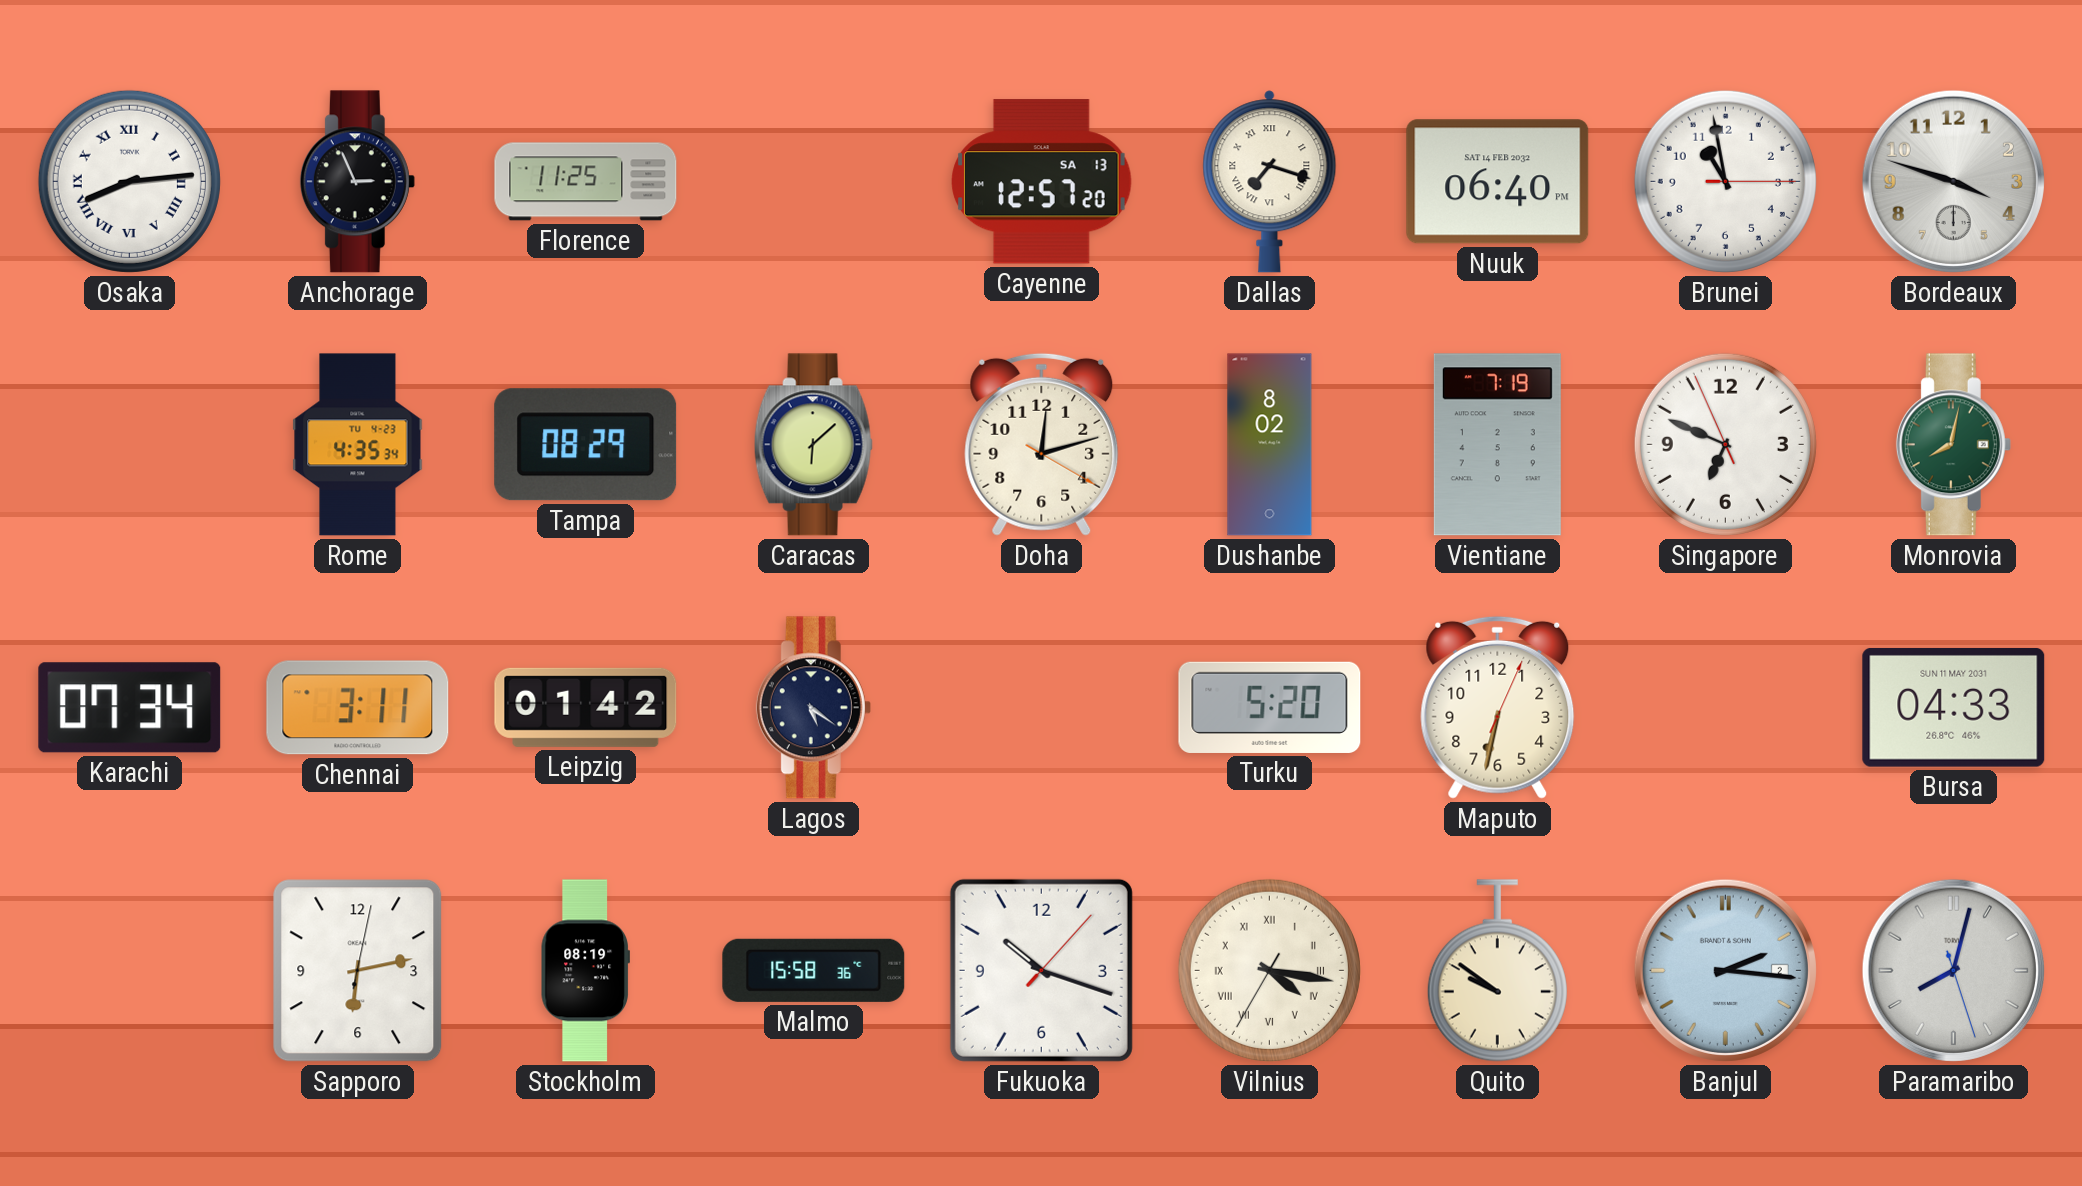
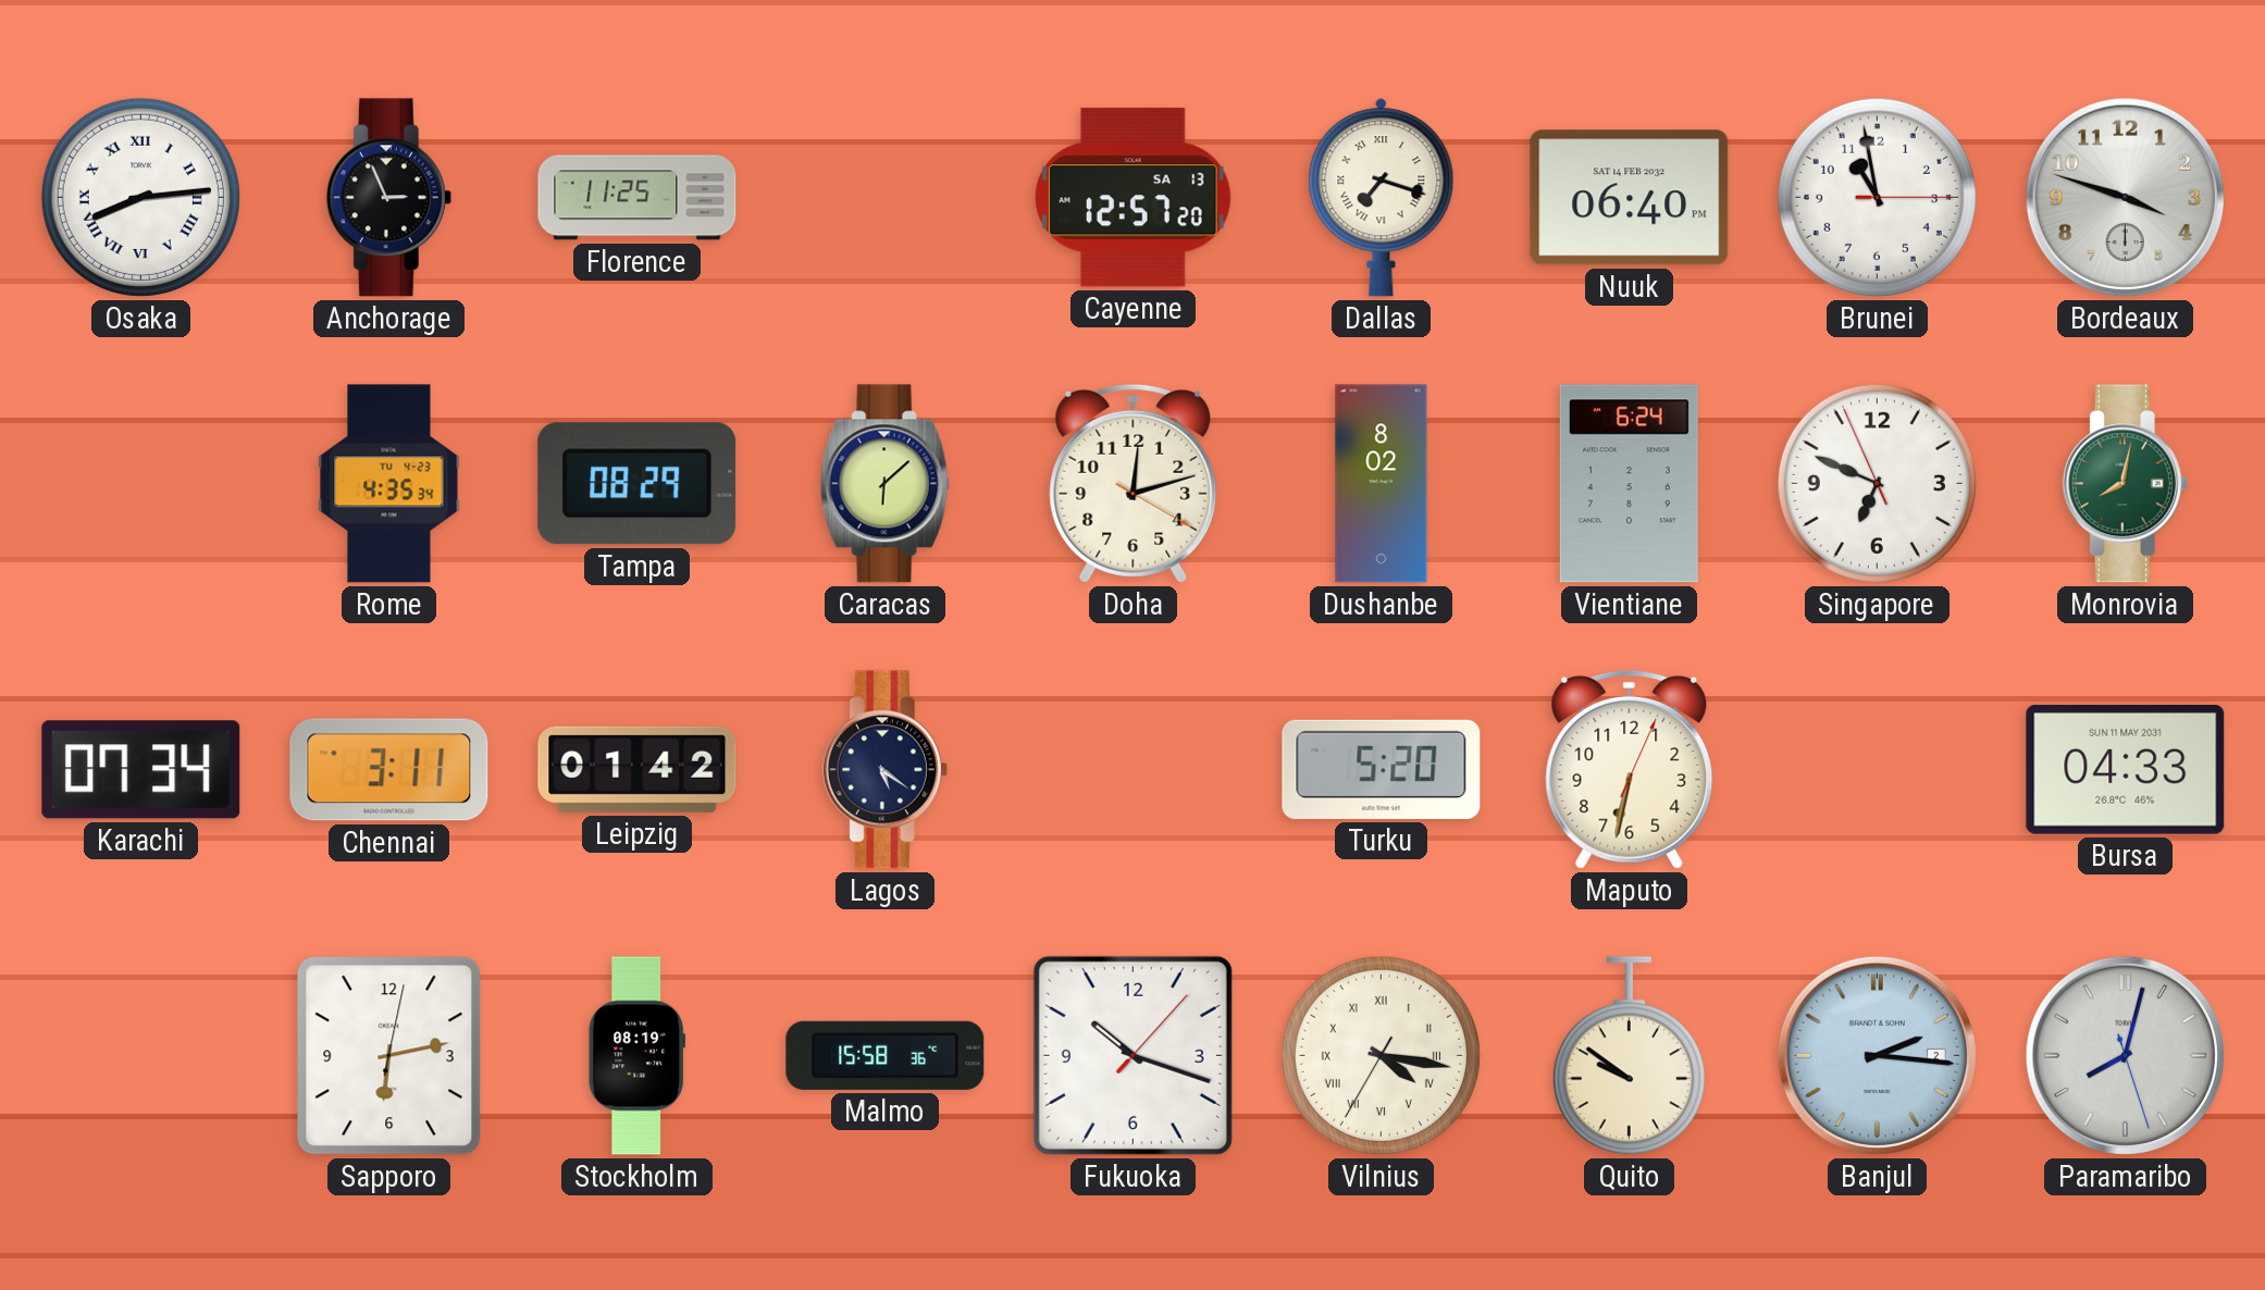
Vientiane: 7:19 -> 6:24 (1629, 484)
